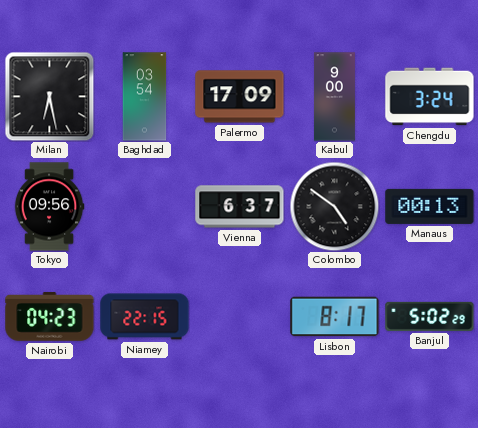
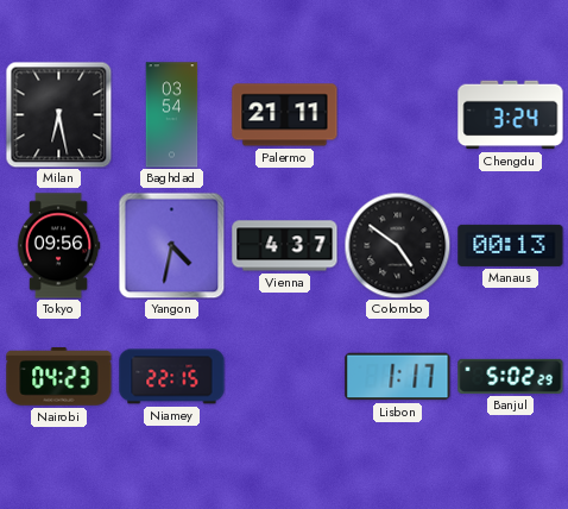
Palermo: 17:09 -> 21:11 (285, 115)
Kabul: 9:00 -> none (334, 97)
Yangon: none -> 4:32 (171, 245)
Vienna: 6:37 -> 4:37 (285, 246)
Lisbon: 8:17 -> 1:17 (398, 377)
